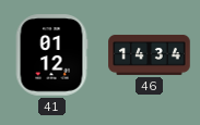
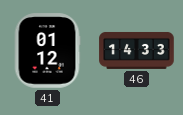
46: 14:34 -> 14:33 (137, 50)
